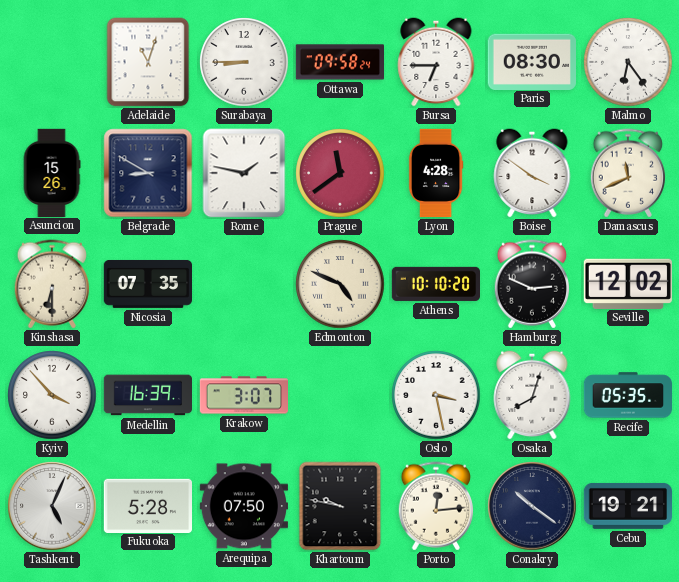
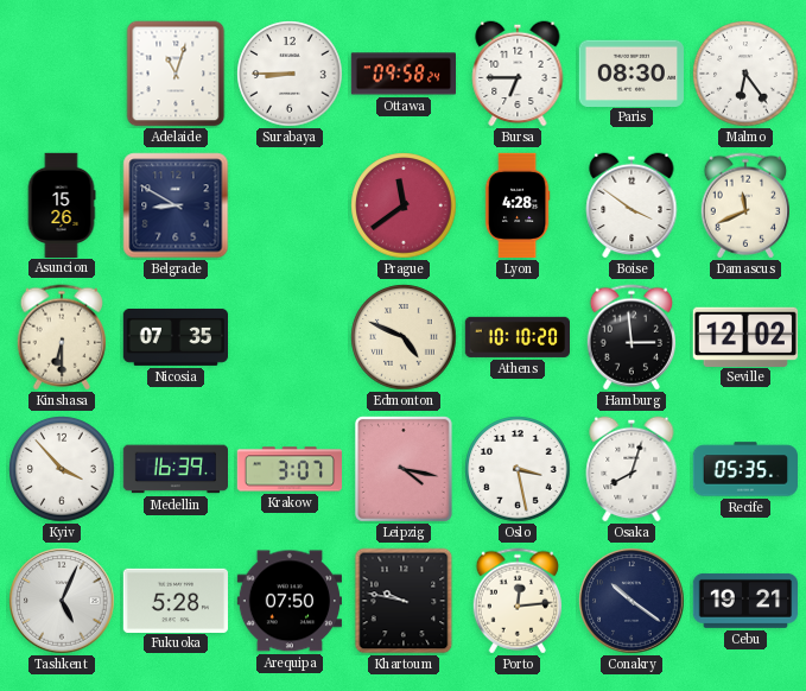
Rome: 1:47 -> none (244, 173)
Hamburg: 2:49 -> 2:59 (630, 337)
Leipzig: none -> 4:17 (404, 469)
